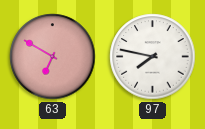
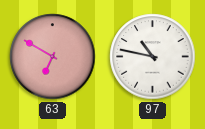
97: 7:47 -> 10:47 (153, 57)
